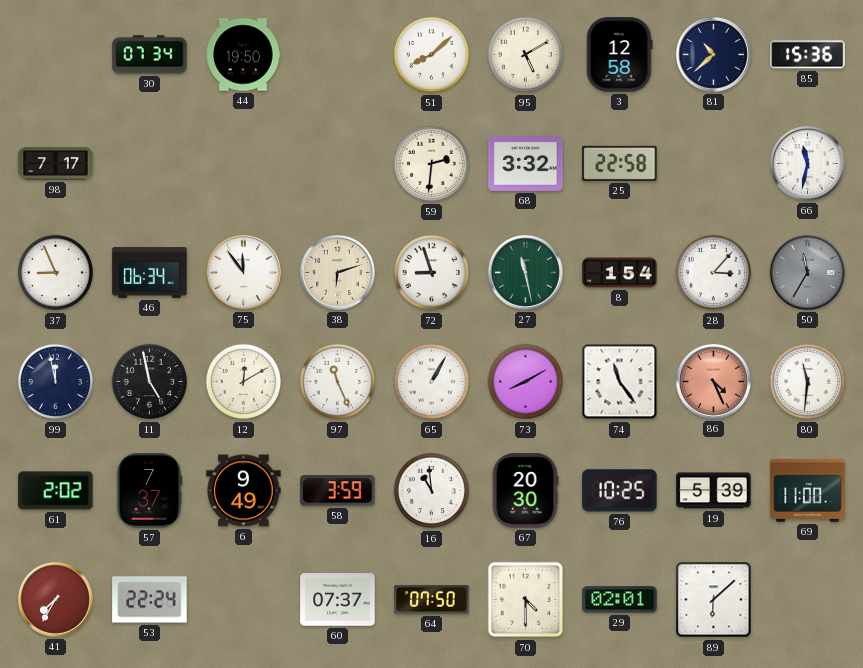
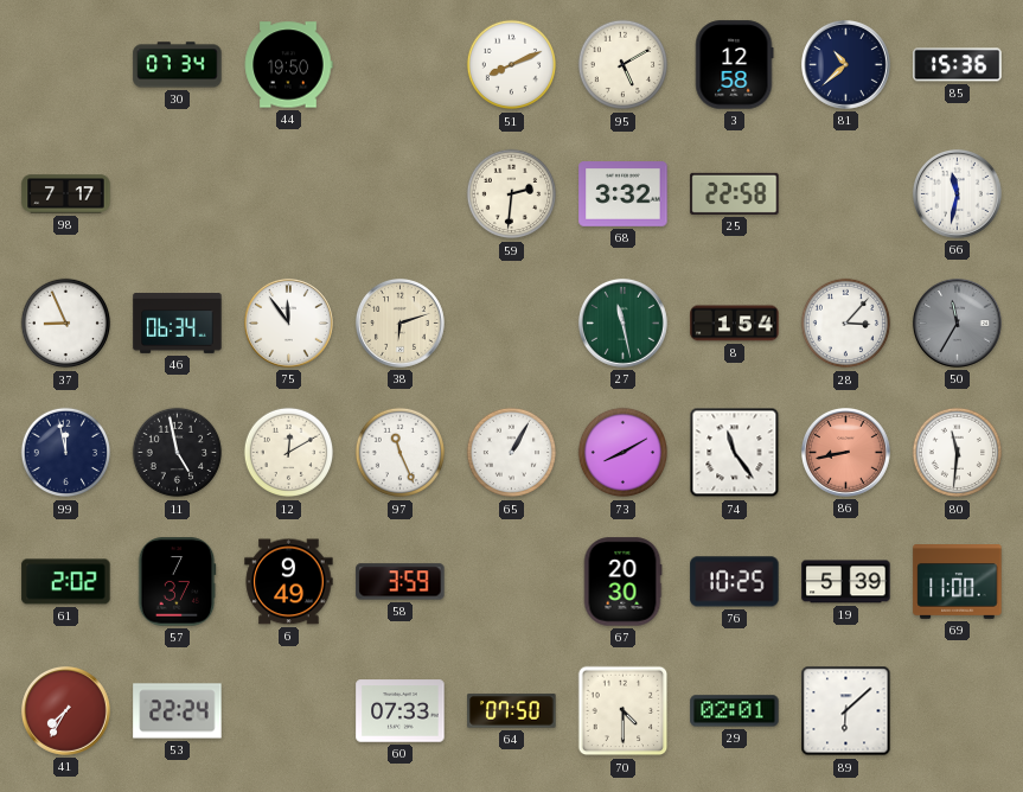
51: 8:08 -> 8:11 (512, 65)
72: 8:57 -> none (432, 273)
86: 4:26 -> 8:43 (845, 452)
16: 10:59 -> none (432, 491)
60: 07:37 -> 07:33 (401, 711)
